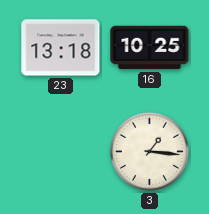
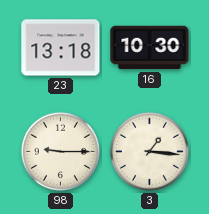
16: 10:25 -> 10:30 (150, 48)
98: none -> 9:15 (60, 151)
